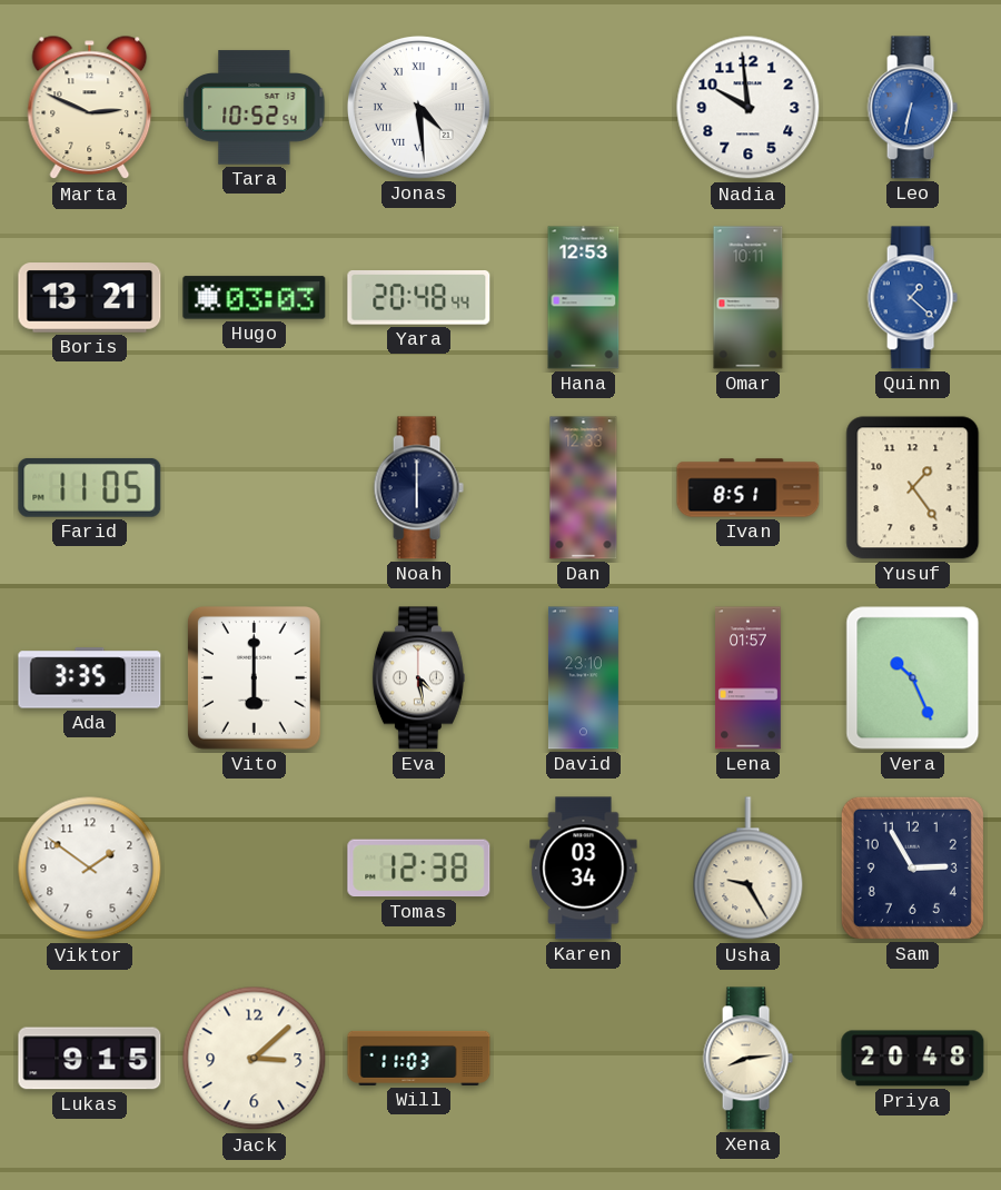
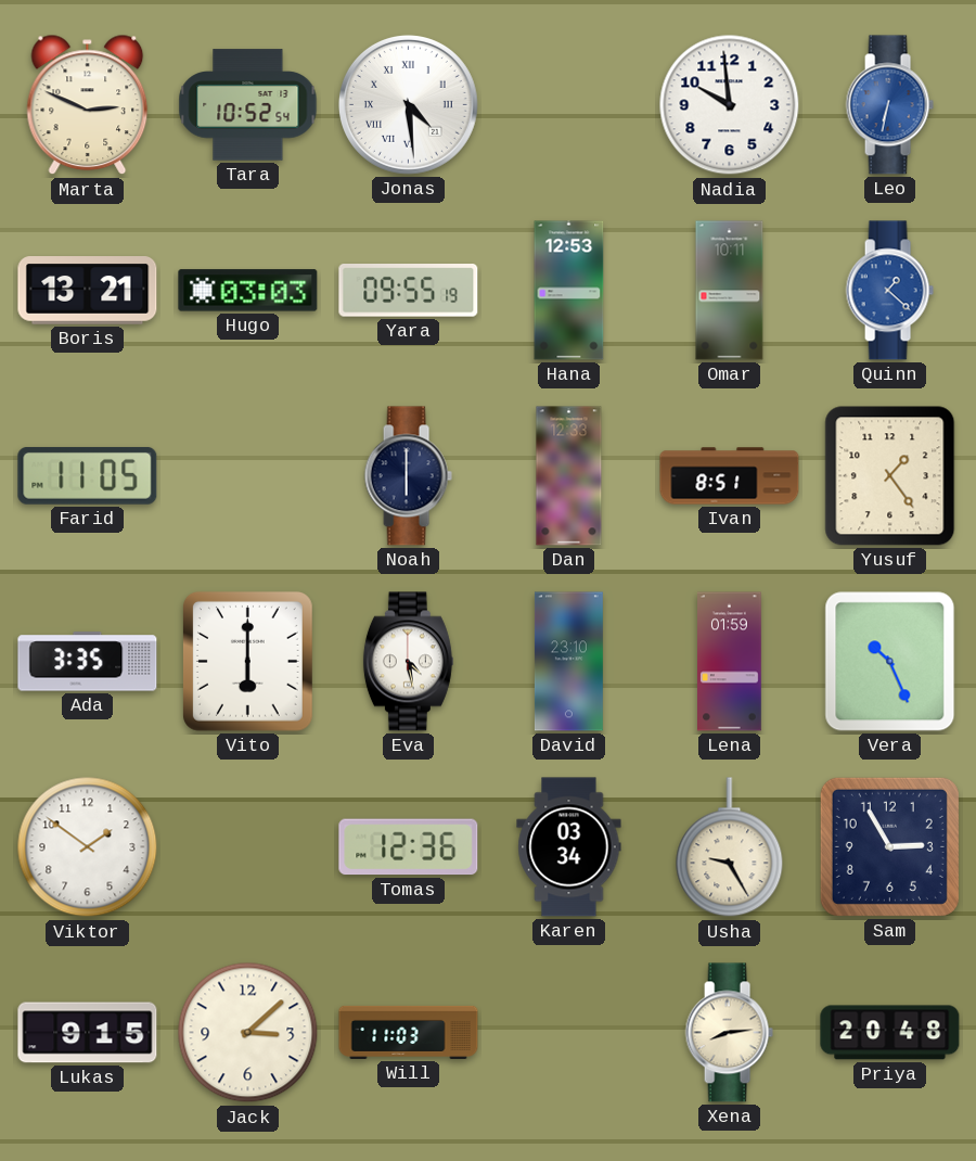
Yara: 20:48 -> 09:55 (409, 291)
Lena: 01:57 -> 01:59 (730, 662)
Tomas: 12:38 -> 12:36 (409, 847)
